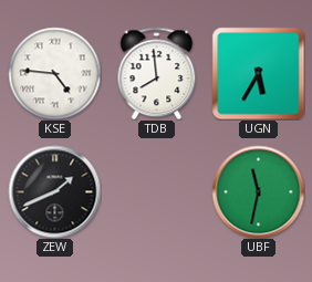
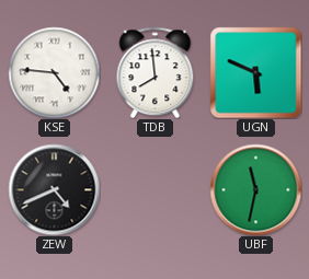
UGN: 5:35 -> 5:49 (255, 72)
ZEW: 1:41 -> 4:41 (54, 189)
